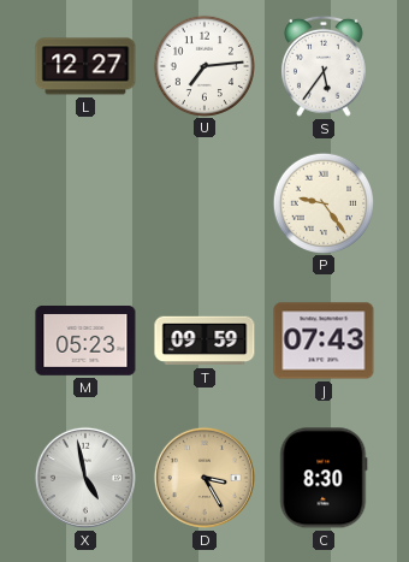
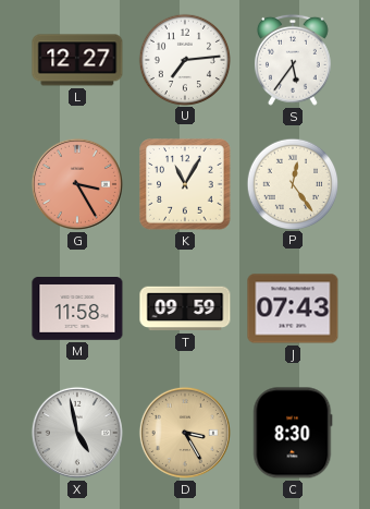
G: none -> 3:25 (77, 184)
K: none -> 11:05 (185, 184)
P: 9:24 -> 12:24 (292, 183)
M: 05:23 -> 11:58 (77, 308)
